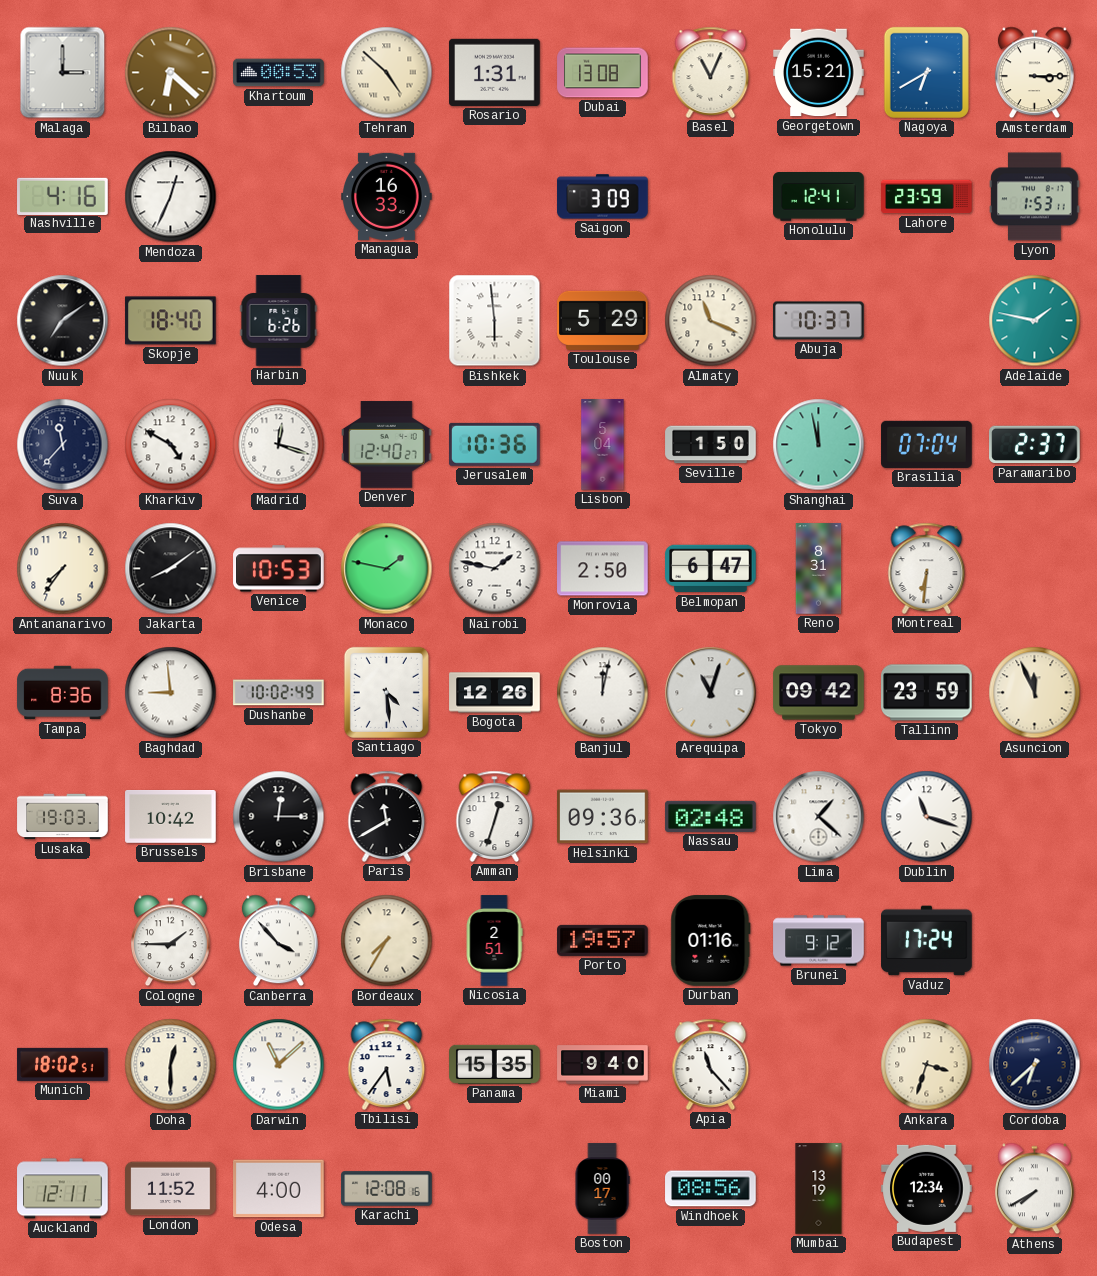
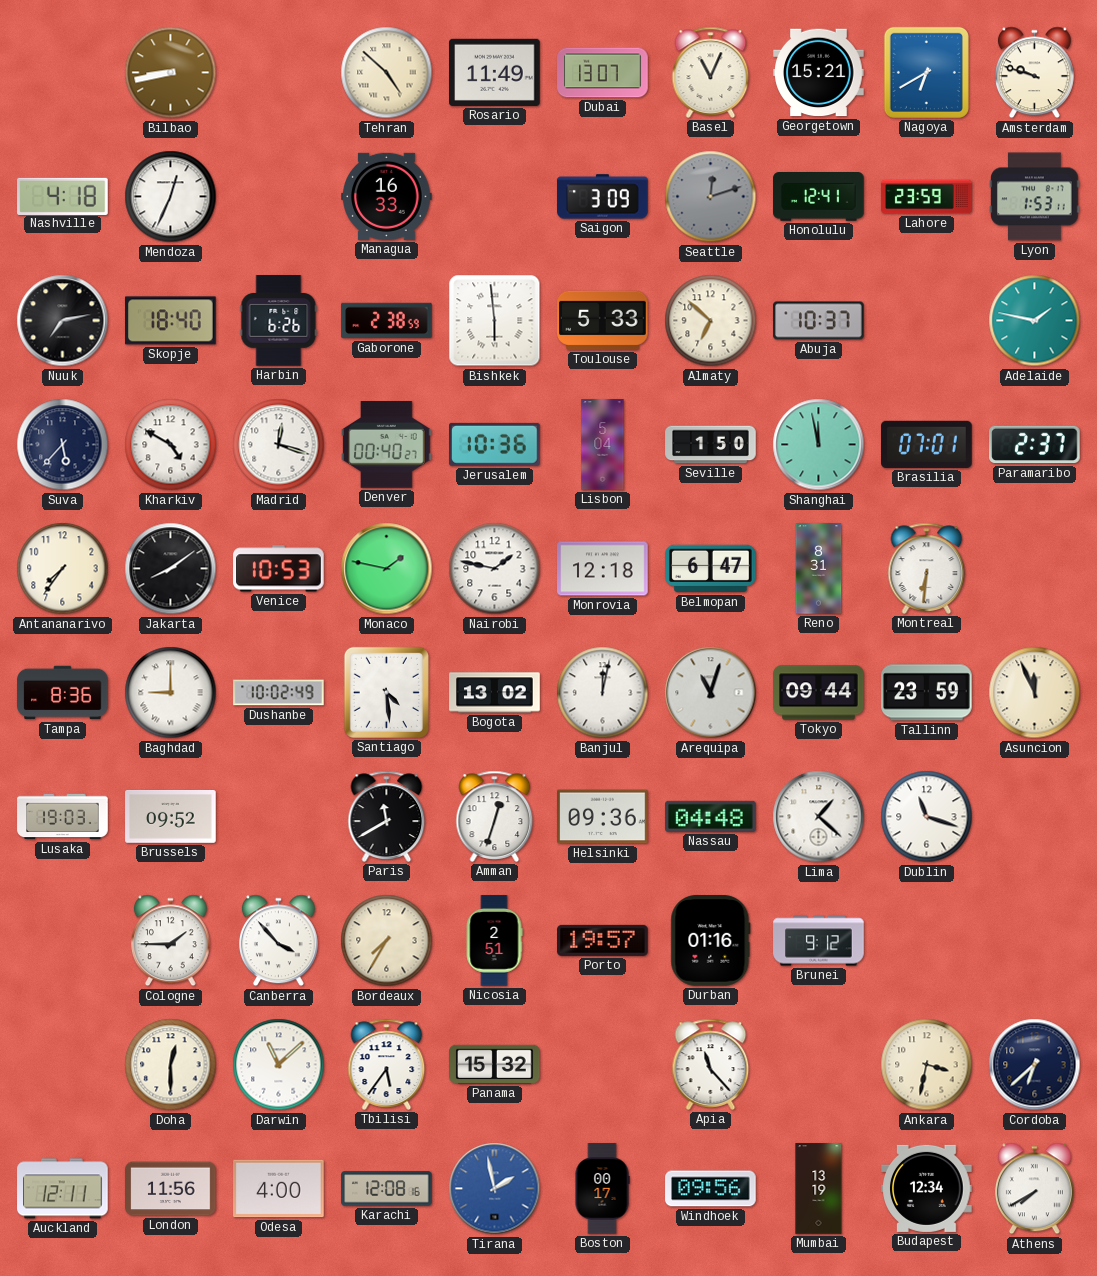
Malaga: 3:00 -> none (63, 73)
Bilbao: 6:22 -> 8:43 (171, 73)
Khartoum: 00:53 -> none (279, 73)
Rosario: 1:31 -> 11:49 (495, 72)
Dubai: 13:08 -> 13:07 (603, 73)
Amsterdam: 3:15 -> 9:48 (1034, 73)
Nashville: 4:16 -> 4:18 (63, 196)
Seattle: none -> 12:12 (711, 197)
Nuuk: 7:09 -> 7:13 (63, 321)
Gaborone: none -> 2:38 (387, 321)
Toulouse: 5:29 -> 5:33 (603, 320)
Almaty: 11:19 -> 6:52 (711, 321)
Suva: 11:37 -> 5:37 (63, 445)
Denver: 12:40 -> 00:40 (387, 445)
Brasilia: 07:04 -> 07:01 (927, 444)
Monrovia: 2:50 -> 12:18 (603, 569)
Baghdad: 8:59 -> 9:00 (171, 693)
Bogota: 12:26 -> 13:02 (495, 693)
Tokyo: 09:42 -> 09:44 (819, 693)
Brussels: 10:42 -> 09:52 (171, 817)
Brisbane: 12:15 -> none (279, 817)
Nassau: 02:48 -> 04:48 (711, 816)
Vaduz: 17:24 -> none (927, 941)
Munich: 18:02 -> none (63, 1064)
Panama: 15:35 -> 15:32 (495, 1064)
Miami: 9:40 -> none (603, 1065)
Ankara: 3:33 -> 3:32 (927, 1065)
London: 11:52 -> 11:56 (171, 1189)
Tirana: none -> 1:58 (495, 1189)
Windhoek: 08:56 -> 09:56 (711, 1189)
